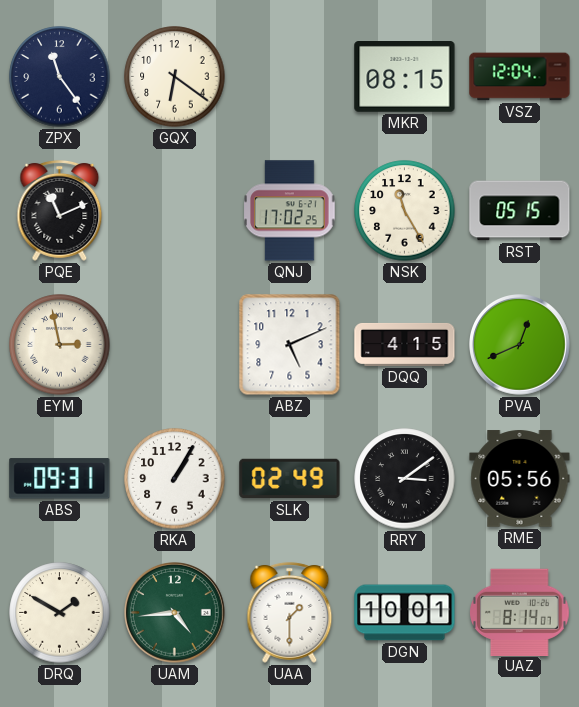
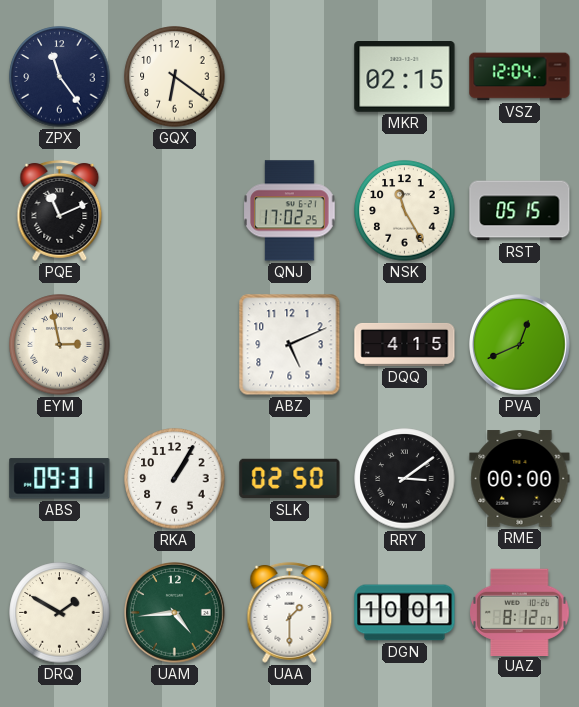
MKR: 08:15 -> 02:15 (405, 77)
SLK: 02:49 -> 02:50 (290, 479)
RME: 05:56 -> 00:00 (520, 479)
UAZ: 8:14 -> 8:12 (520, 612)
